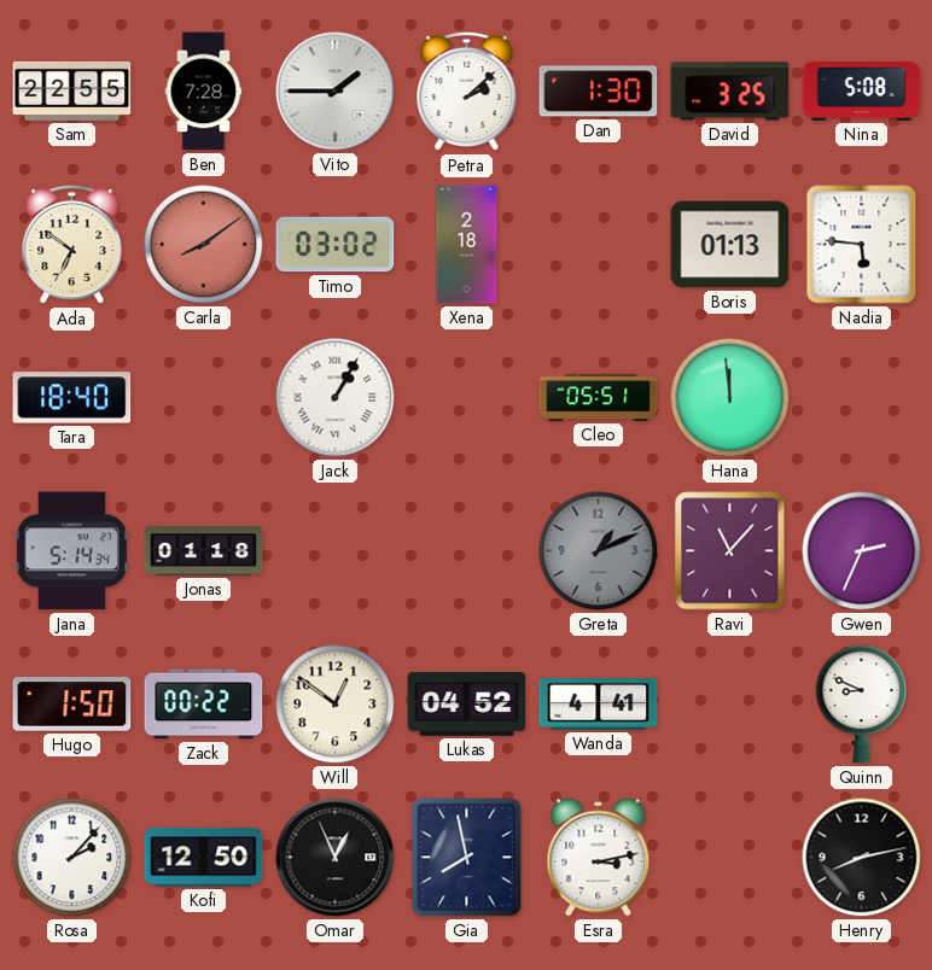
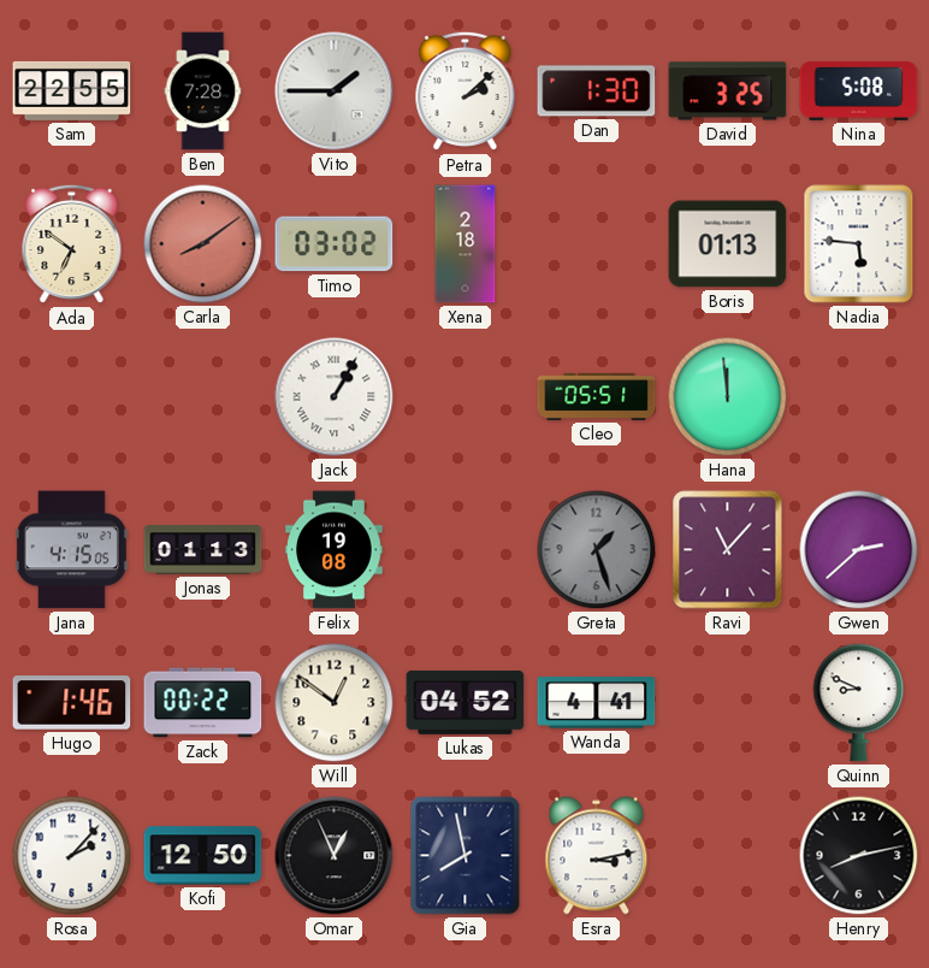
Tara: 18:40 -> none (72, 398)
Jana: 5:14 -> 4:15 (71, 550)
Jonas: 01:18 -> 01:13 (203, 550)
Felix: none -> 19:08 (335, 550)
Greta: 1:11 -> 1:27 (597, 550)
Gwen: 2:34 -> 2:38 (859, 550)
Hugo: 1:50 -> 1:46 (72, 703)
